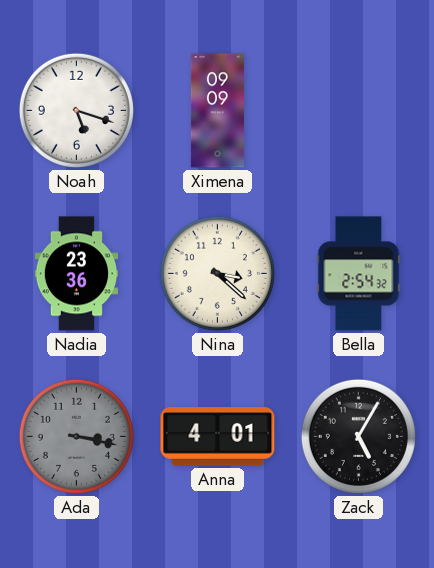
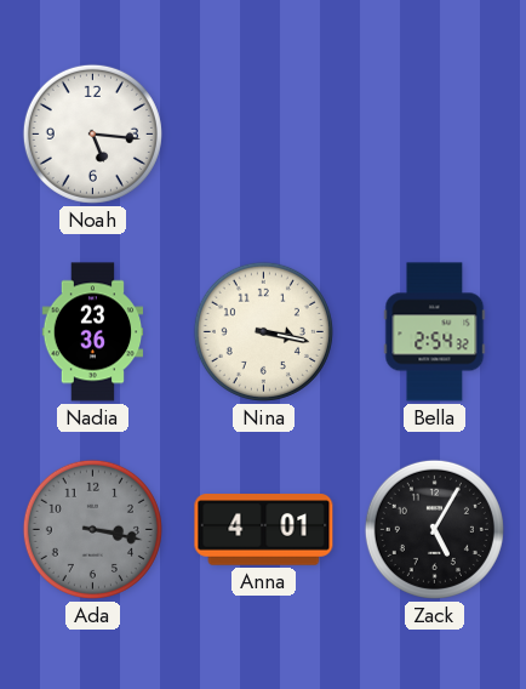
Noah: 5:18 -> 5:16 (92, 133)
Ximena: 09:09 -> none (217, 111)
Nina: 3:22 -> 3:17 (263, 331)
